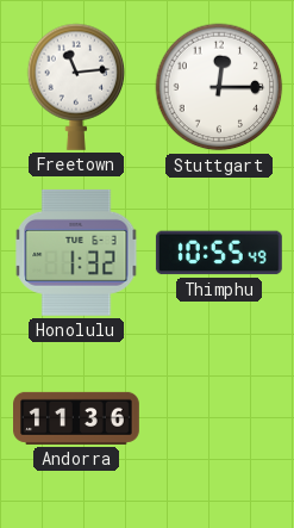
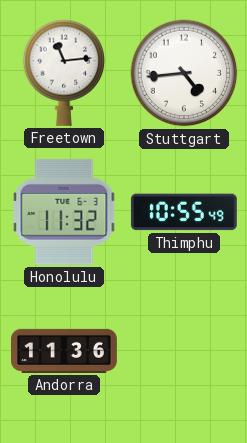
Stuttgart: 12:15 -> 4:44 (184, 73)
Honolulu: 1:32 -> 11:32 (64, 212)
